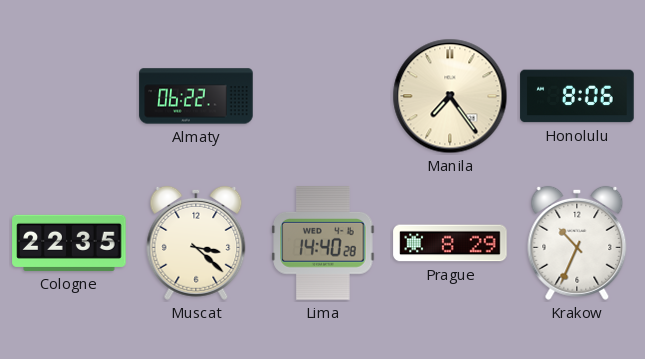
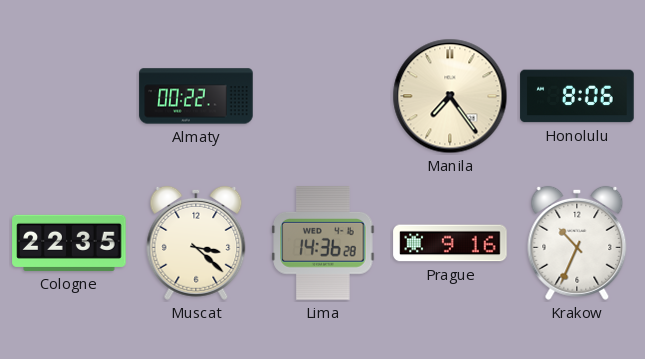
Almaty: 06:22 -> 00:22 (196, 96)
Lima: 14:40 -> 14:36 (323, 243)
Prague: 8:29 -> 9:16 (450, 243)
